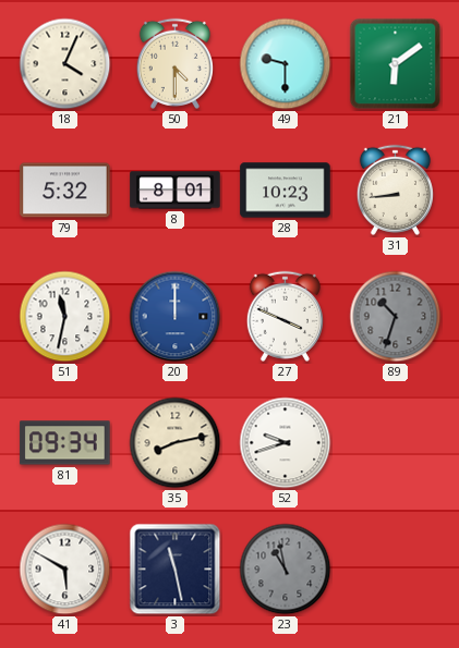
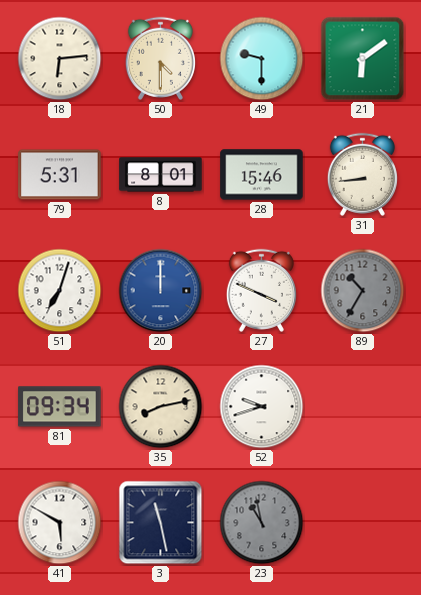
18: 4:04 -> 6:14 (60, 59)
79: 5:32 -> 5:31 (60, 175)
28: 10:23 -> 15:46 (262, 175)
51: 11:32 -> 7:03 (60, 291)
89: 10:33 -> 10:35 (363, 291)
